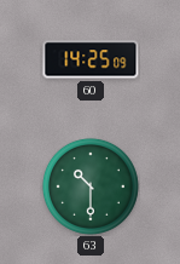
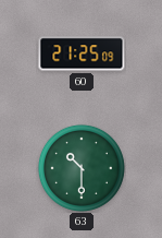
60: 14:25 -> 21:25 (82, 53)
